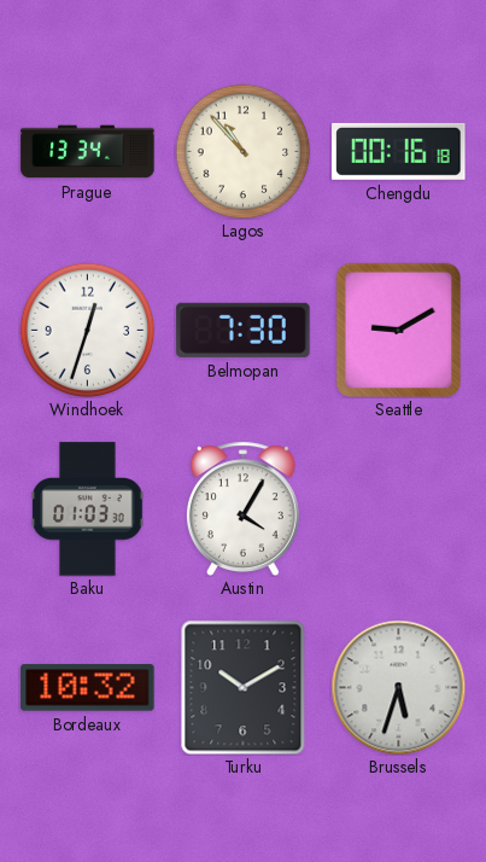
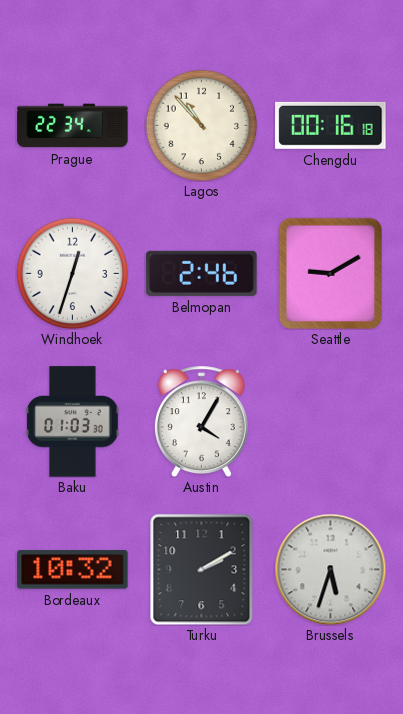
Prague: 13:34 -> 22:34 (73, 126)
Belmopan: 7:30 -> 2:46 (202, 273)
Turku: 10:10 -> 2:10 (202, 569)
